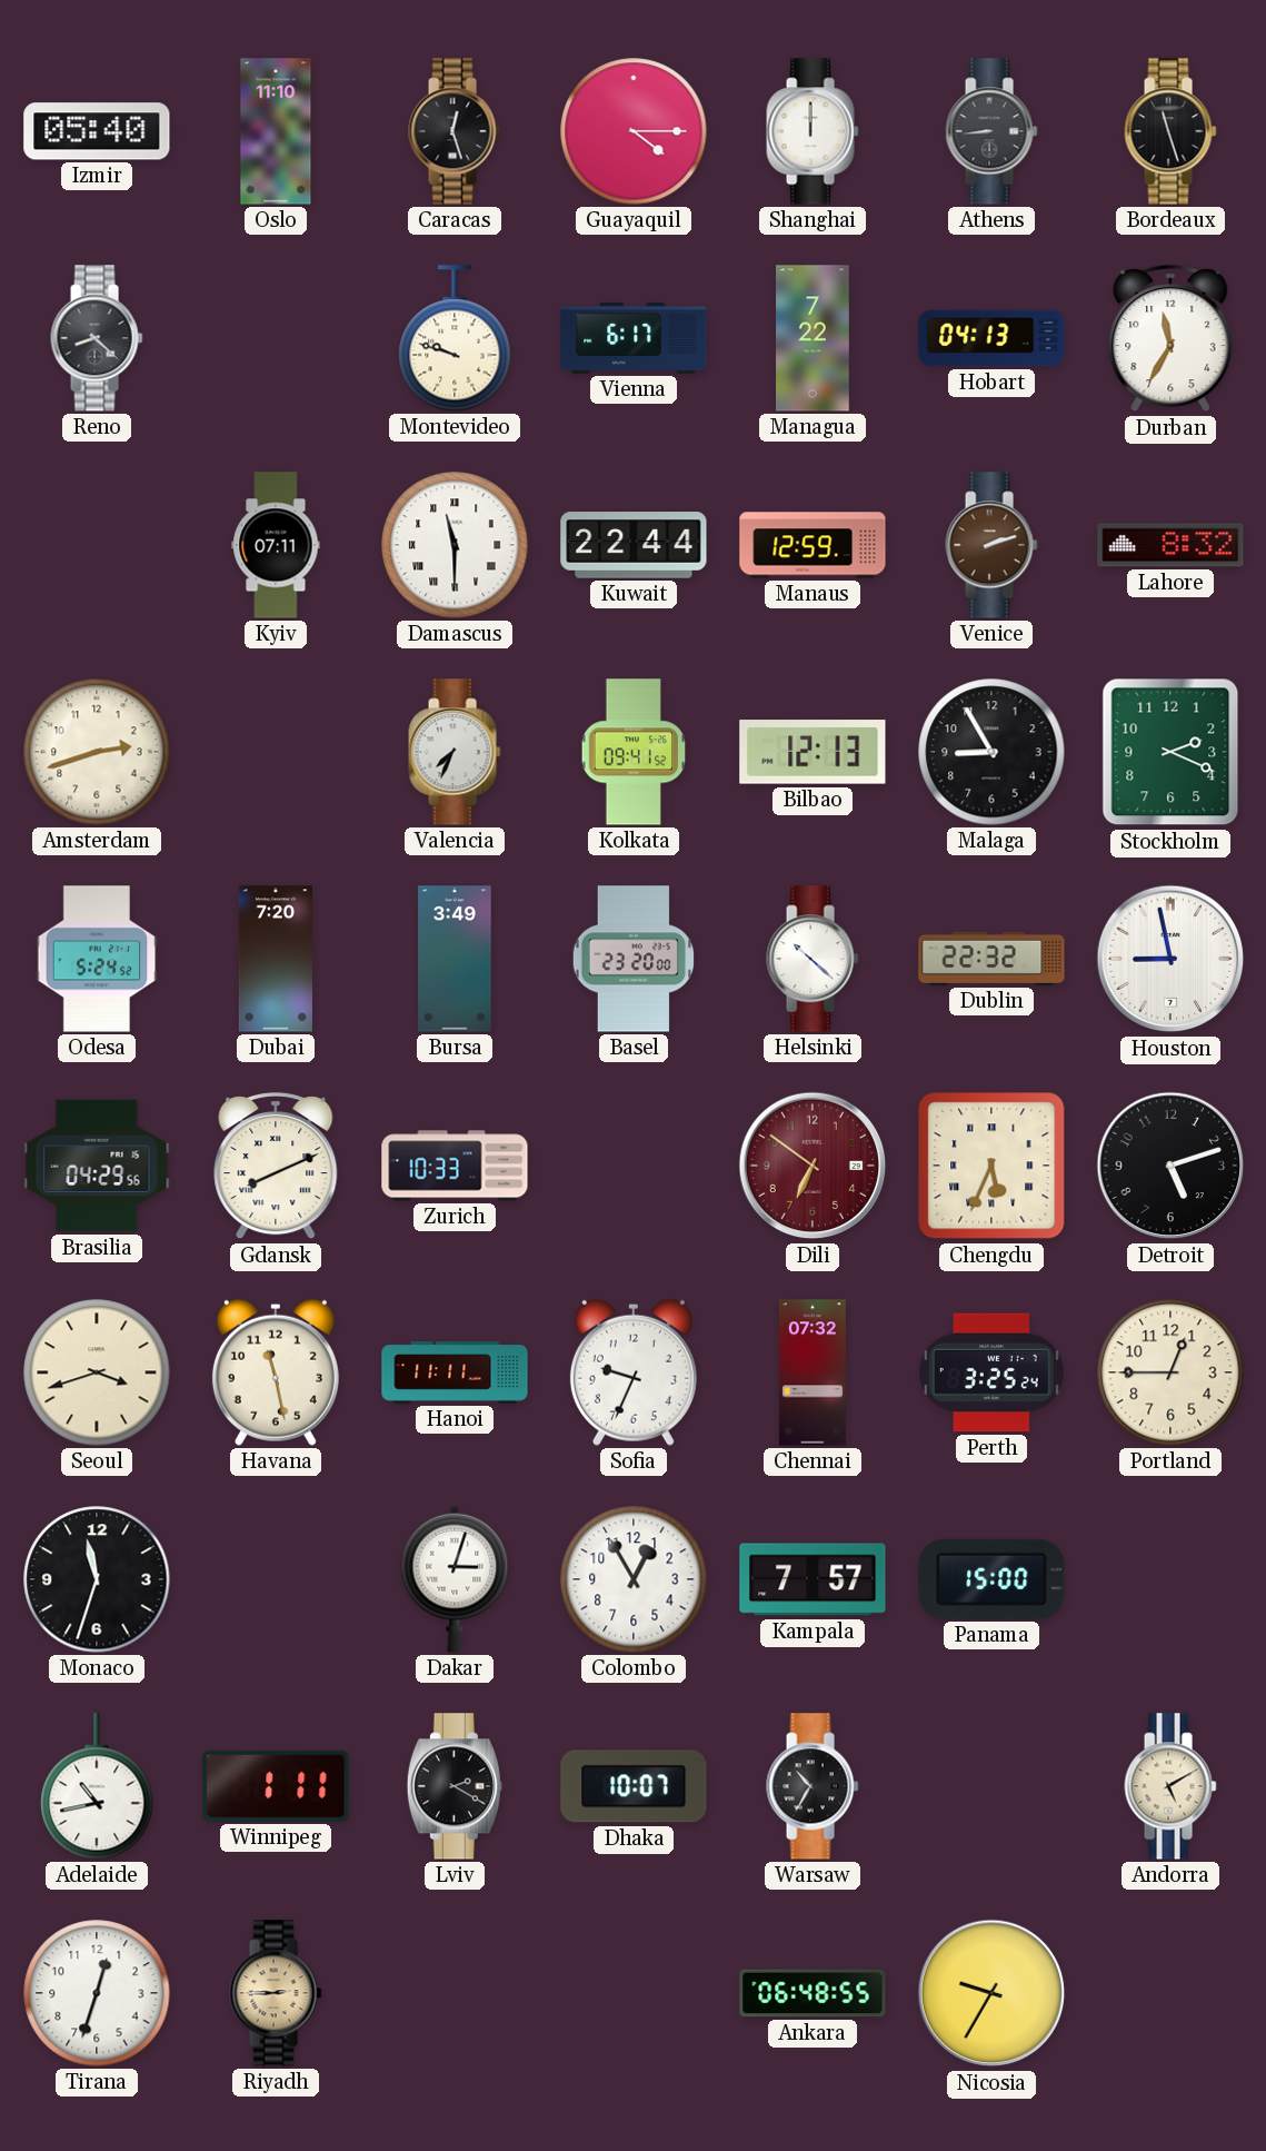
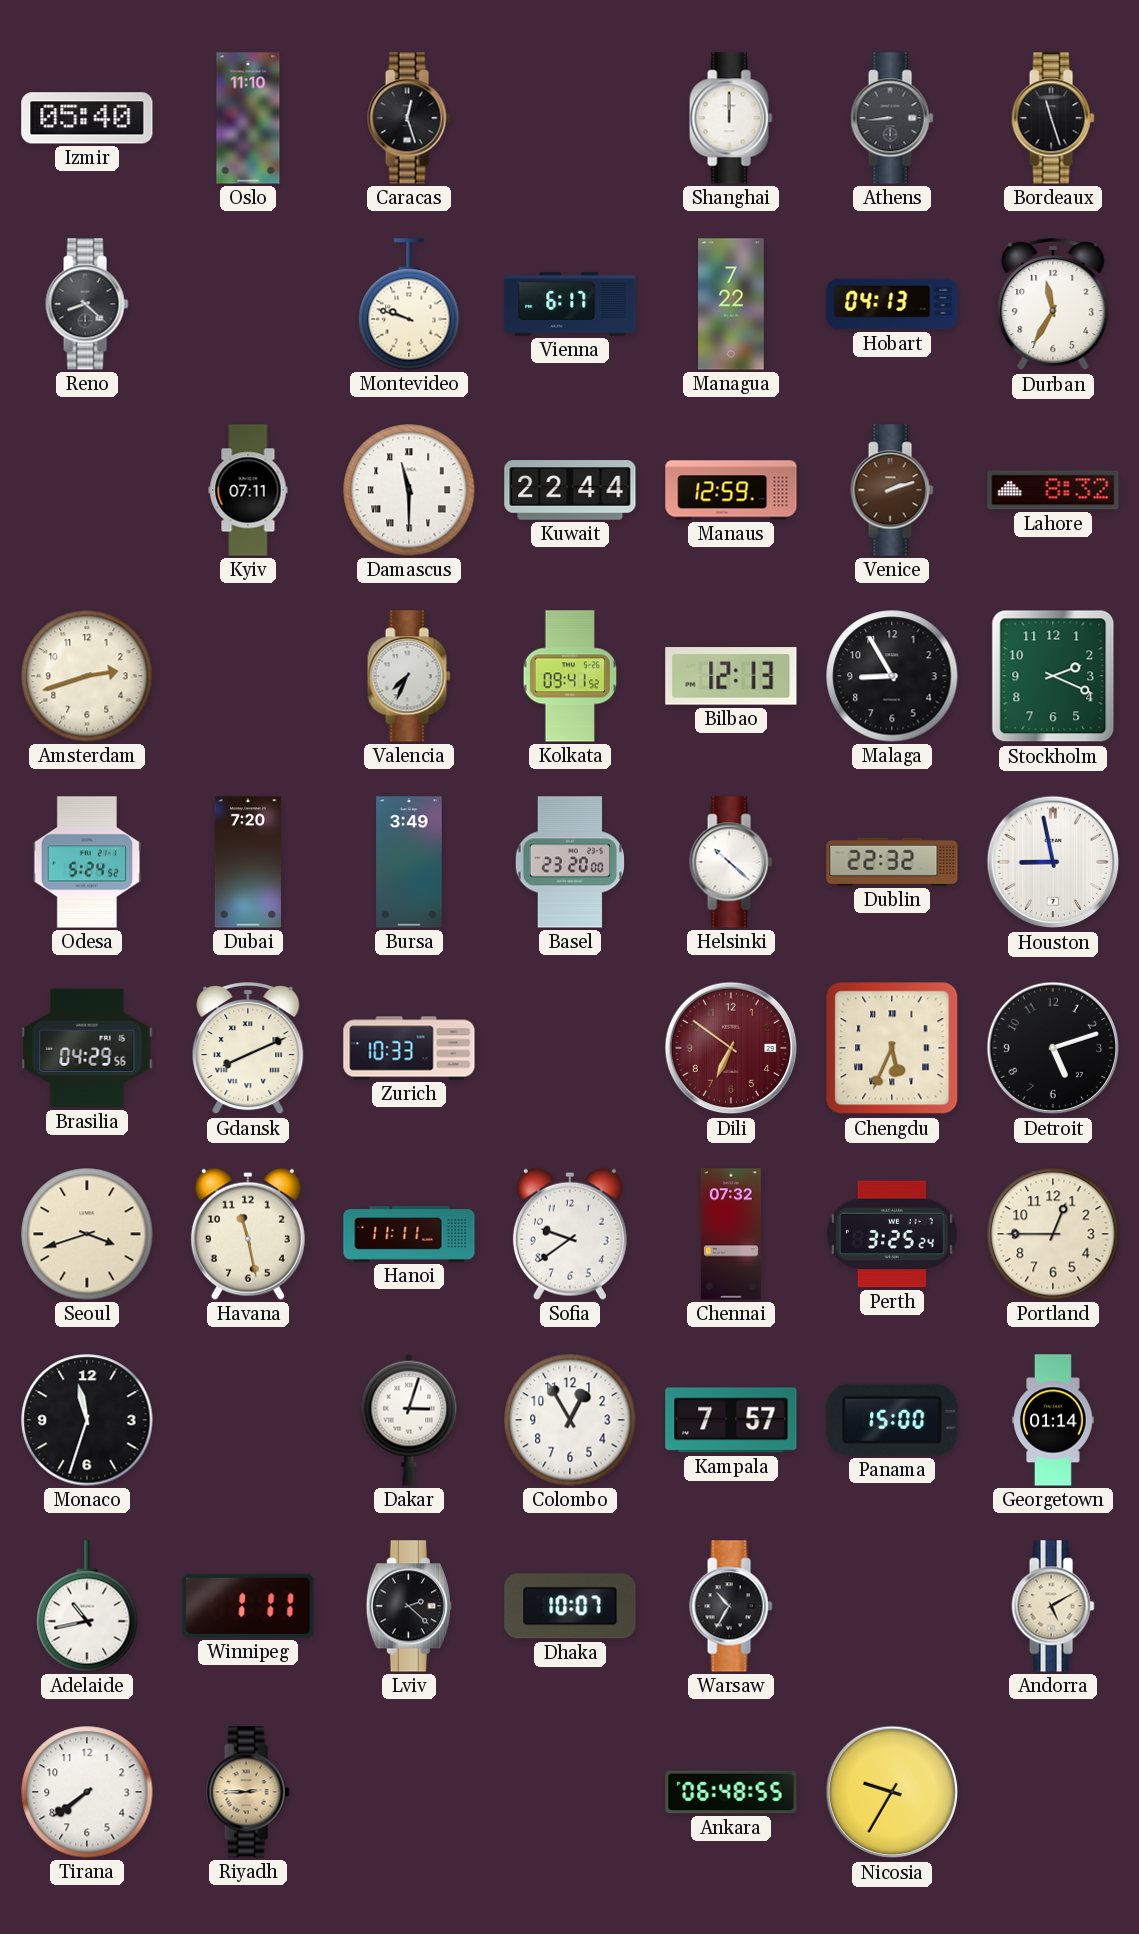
Guayaquil: 4:15 -> none (634, 131)
Sofia: 9:34 -> 9:39 (570, 1234)
Georgetown: none -> 01:14 (1053, 1420)
Lviv: 2:20 -> 2:22 (409, 1606)
Tirana: 12:33 -> 7:39 (87, 1792)
